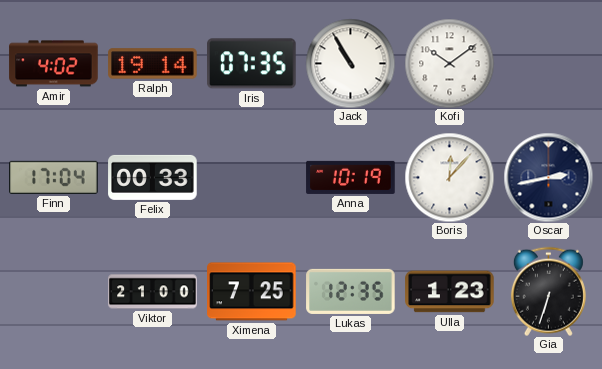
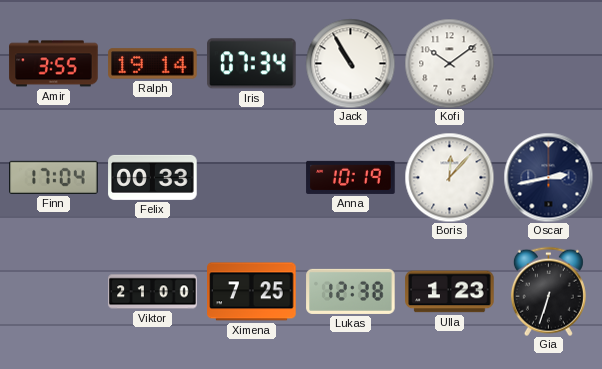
Amir: 4:02 -> 3:55 (54, 64)
Iris: 07:35 -> 07:34 (252, 64)
Lukas: 12:35 -> 12:38 (351, 291)
